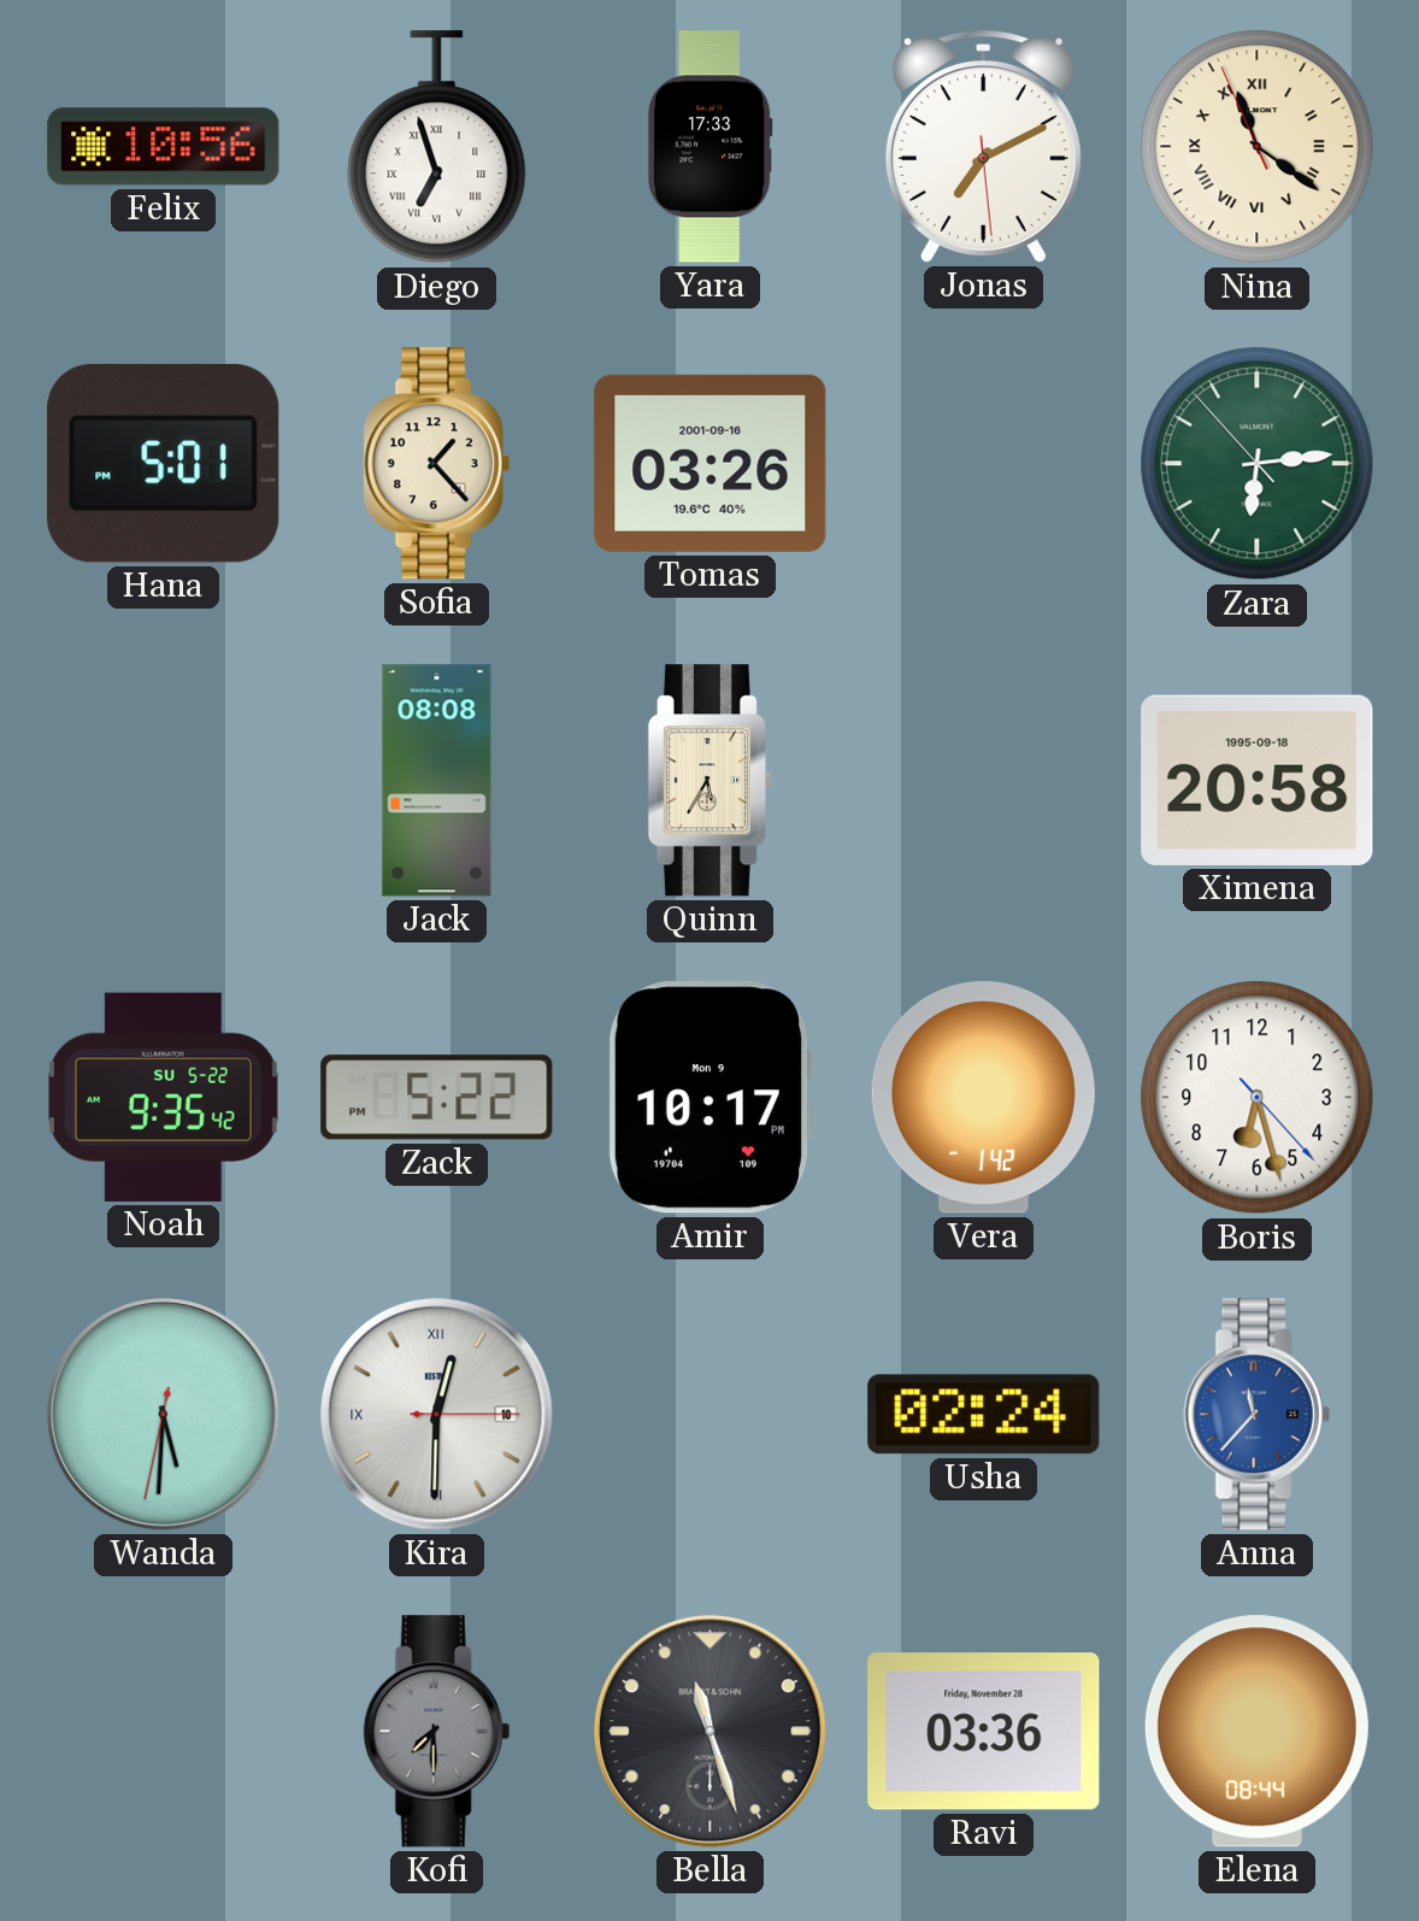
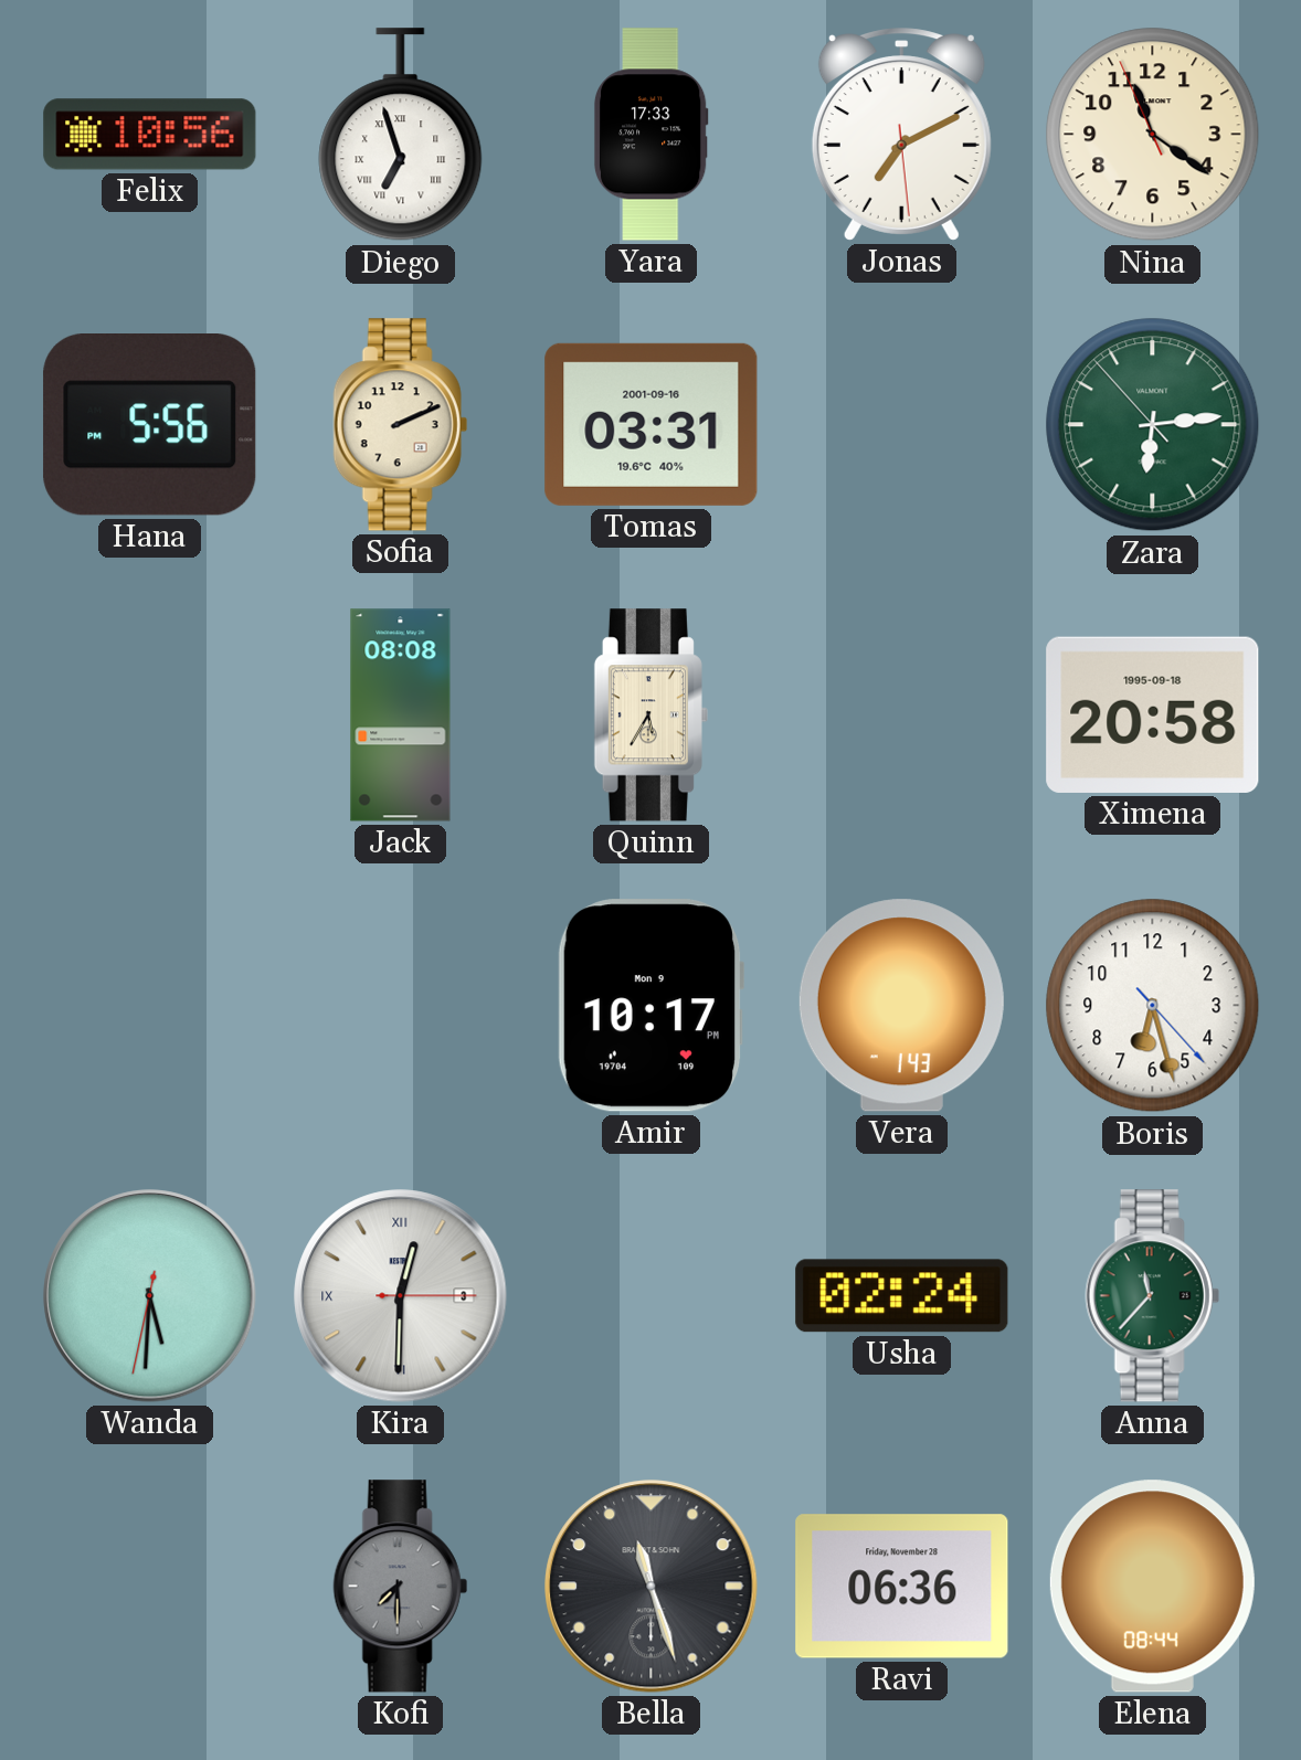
Nina numerals: Roman -> Arabic (1153, 135)
Hana: 5:01 -> 5:56 (150, 424)
Sofia: 1:23 -> 2:11 (400, 425)
Tomas: 03:26 -> 03:31 (652, 424)
Noah: 9:35 -> none (163, 1097)
Zack: 5:22 -> none (437, 1098)
Vera: 1:42 -> 1:43 (901, 1006)
Kira date: 10 -> 3 (401, 1296)
Anna dial: blue -> green (1152, 1296)
Ravi: 03:36 -> 06:36 (902, 1587)
